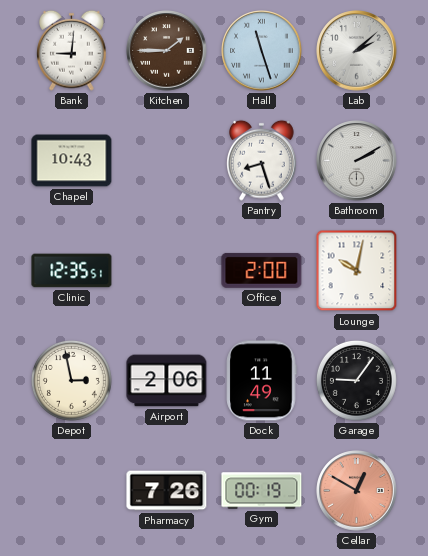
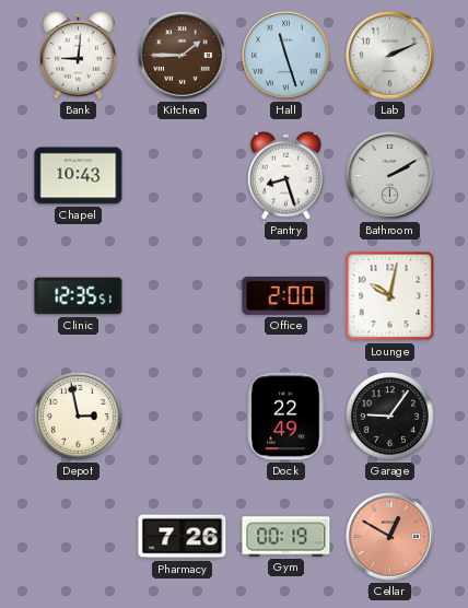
Lab: 2:08 -> 2:11 (390, 56)
Airport: 2:06 -> none (167, 381)
Dock: 11:49 -> 22:49 (286, 417)
